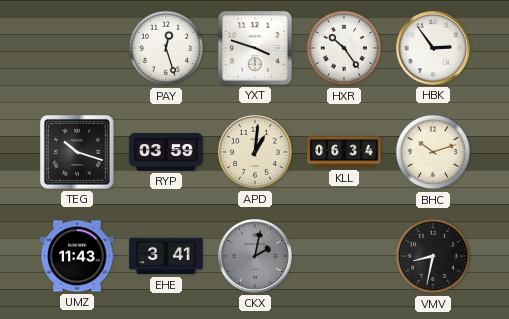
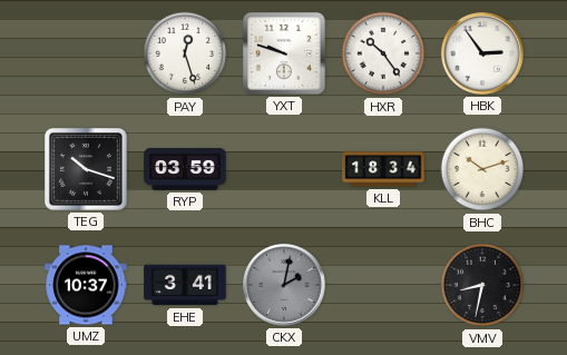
YXT: 3:48 -> 9:48 (285, 55)
APD: 1:01 -> none (255, 152)
KLL: 06:34 -> 18:34 (383, 169)
UMZ: 11:43 -> 10:37 (86, 285)
